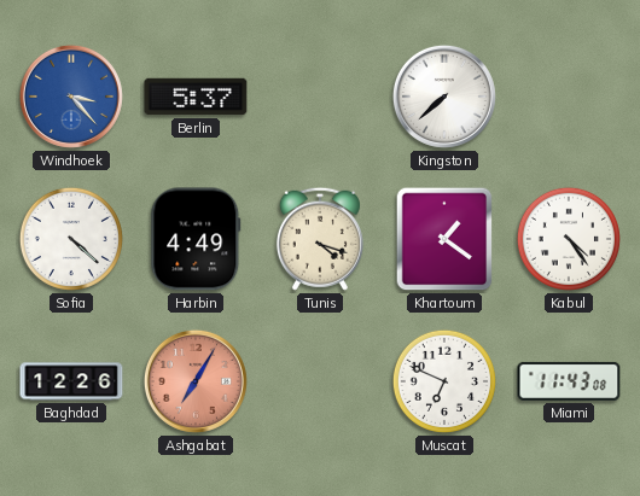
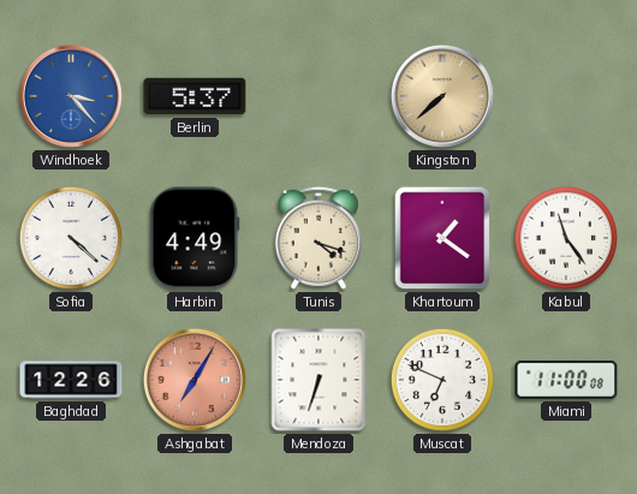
Kingston dial: white -> champagne (442, 96)
Kabul: 4:24 -> 11:24 (566, 238)
Mendoza: none -> 6:33 (318, 380)
Miami: 11:43 -> 11:00 (566, 380)
